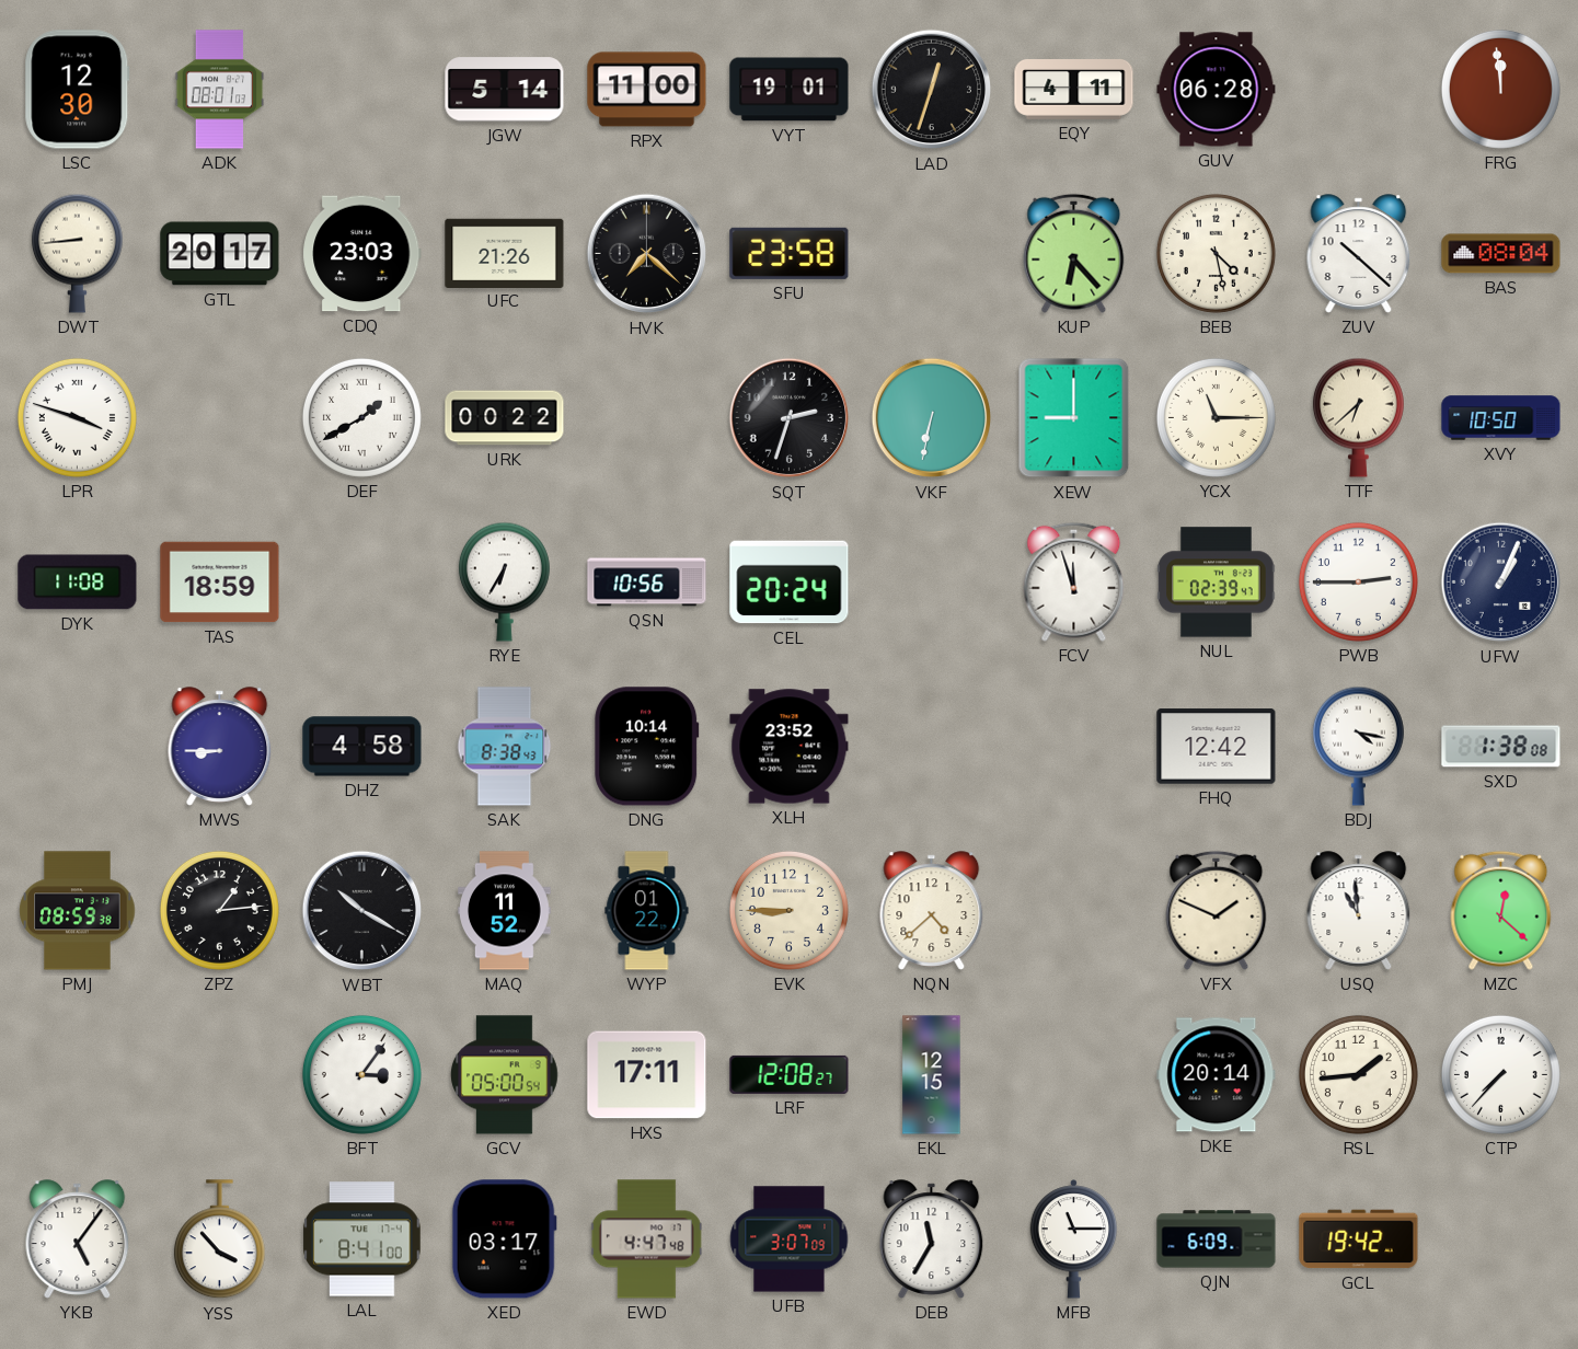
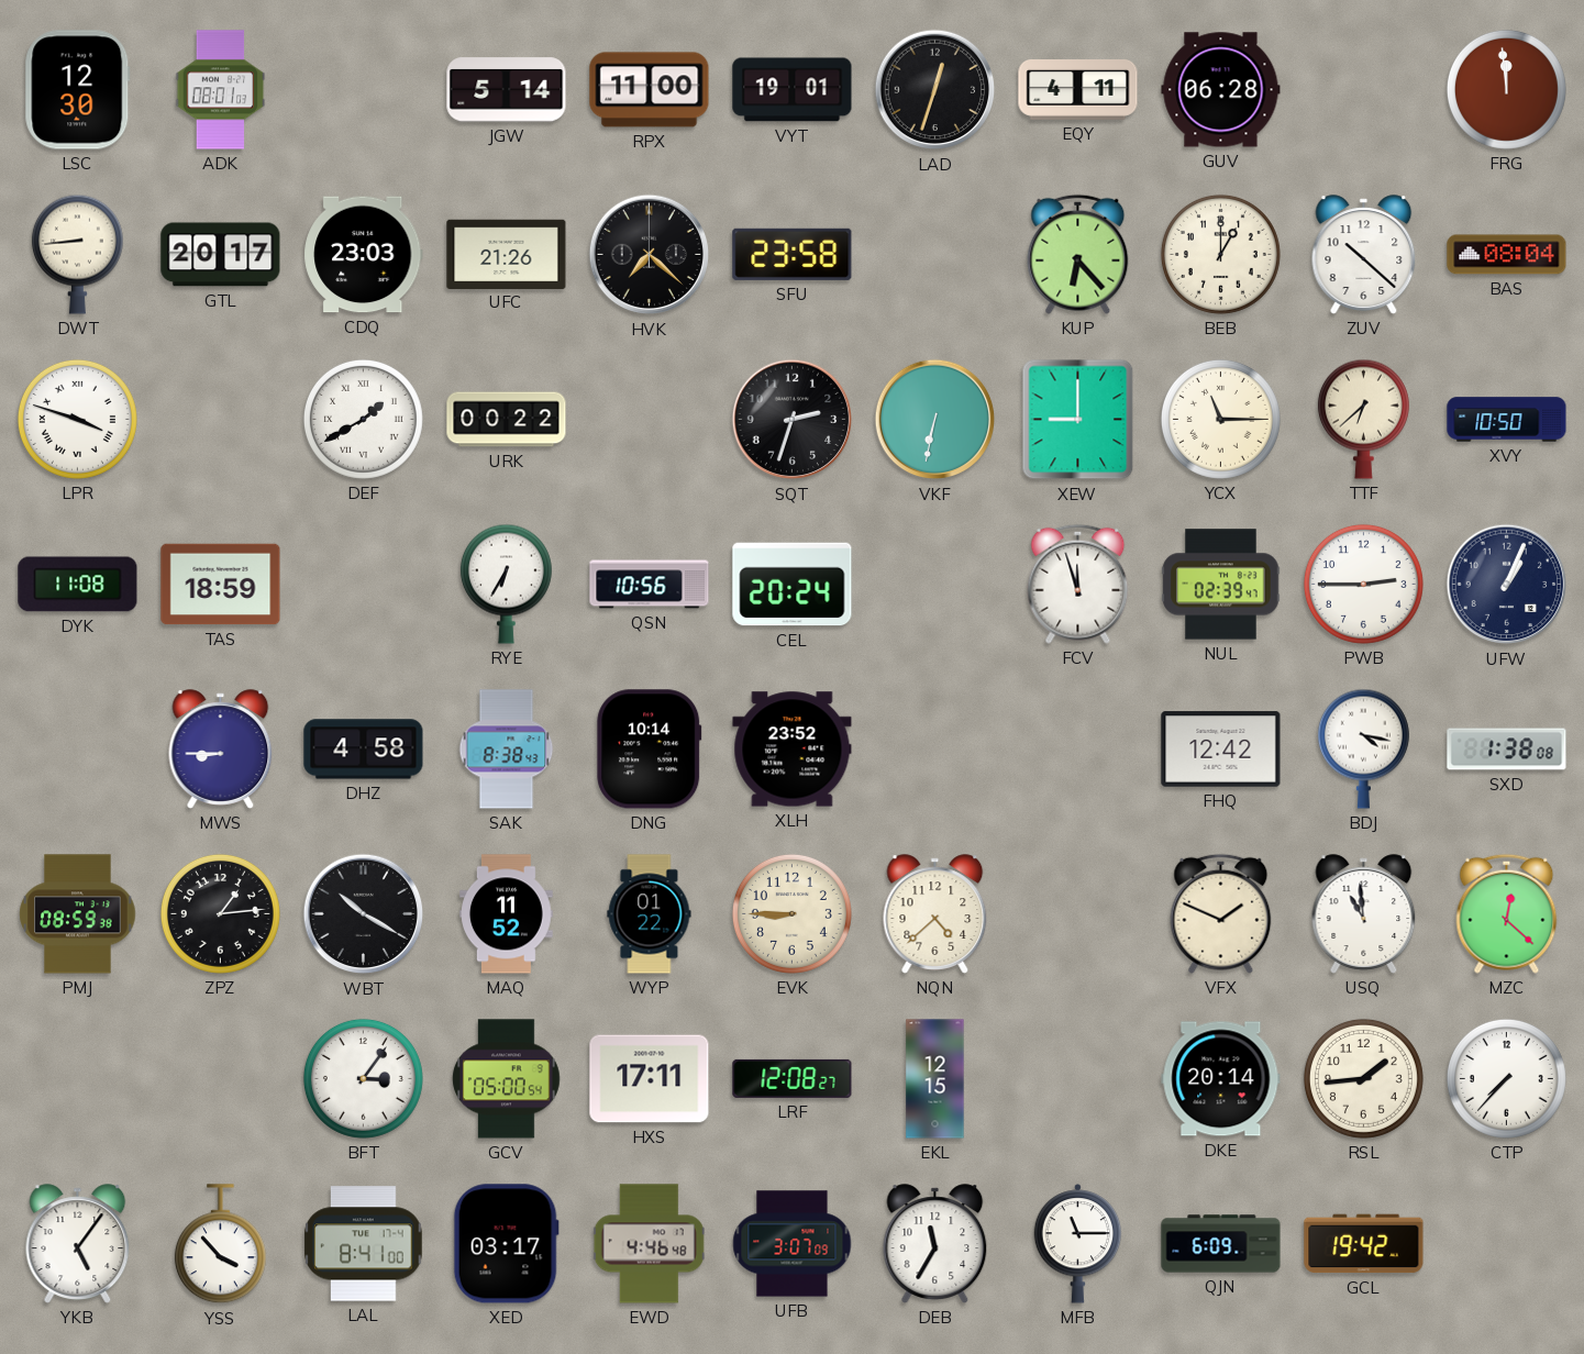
BEB: 4:28 -> 1:00 (1220, 254)
EWD: 4:47 -> 4:46 (649, 1244)
